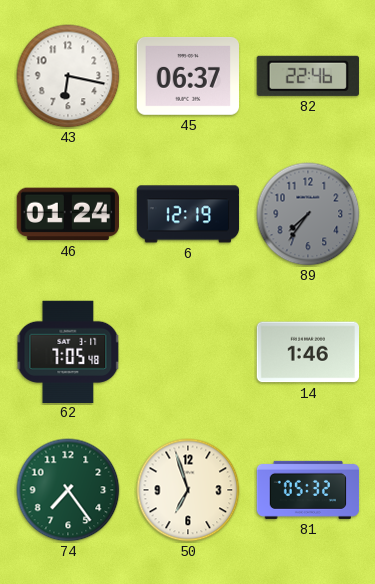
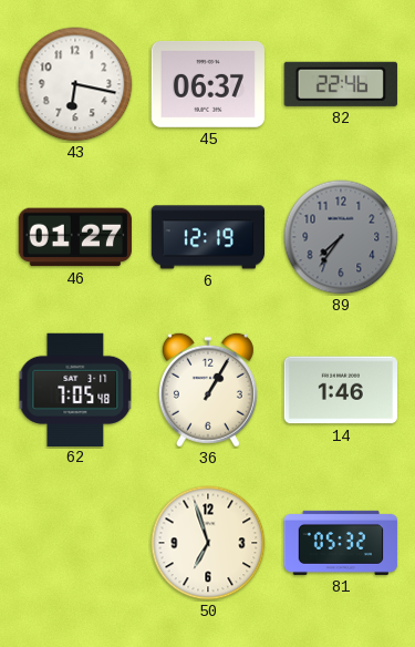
46: 01:24 -> 01:27 (75, 237)
36: none -> 1:05 (208, 390)
74: 7:24 -> none (68, 490)
